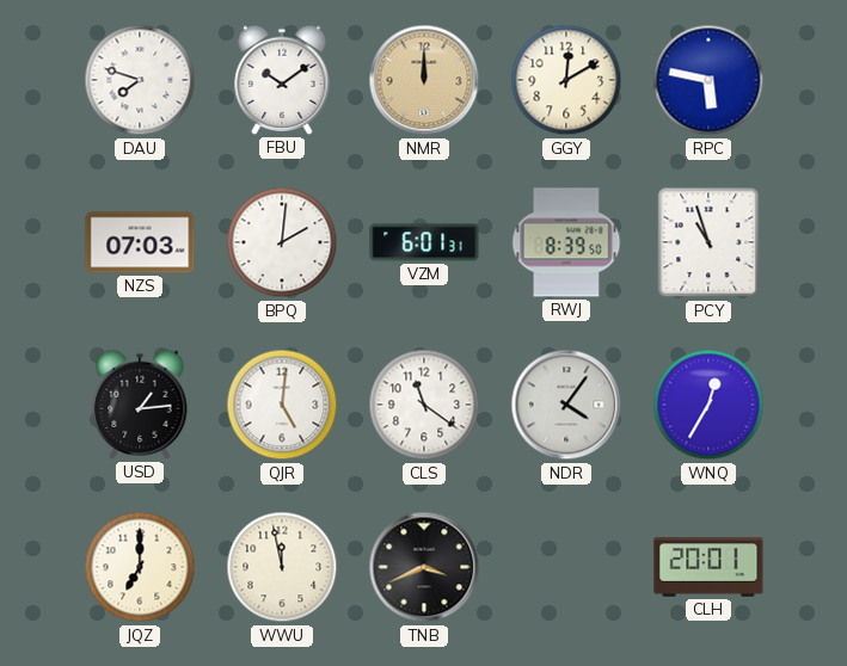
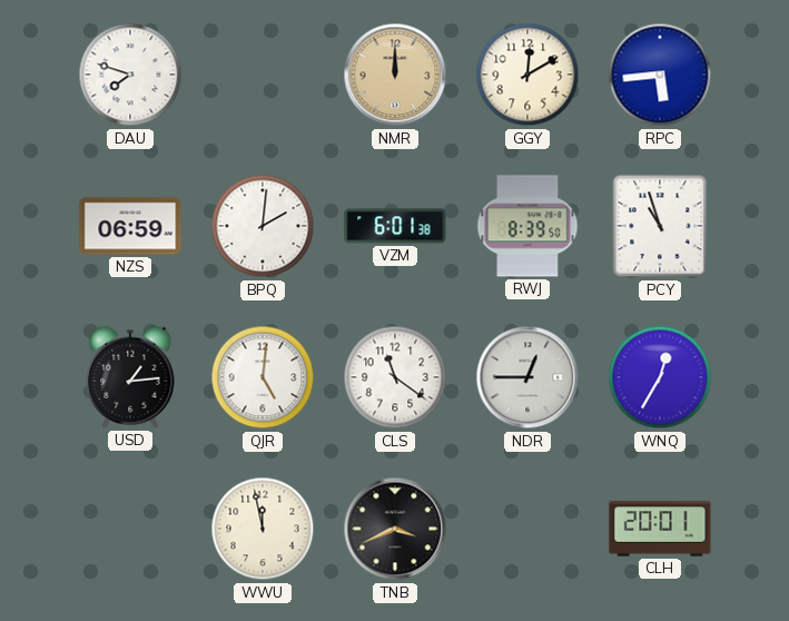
FBU: 10:09 -> none (282, 80)
RPC: 5:47 -> 5:44 (660, 75)
NZS: 07:03 -> 06:59 (130, 226)
VZM: 6:01:31 -> 6:01:38 (395, 226)
NDR: 4:06 -> 12:45 (527, 377)
JQZ: 7:00 -> none (140, 567)
